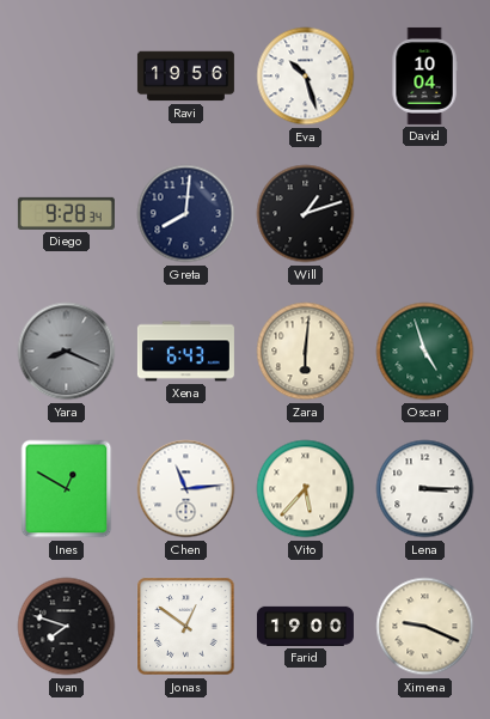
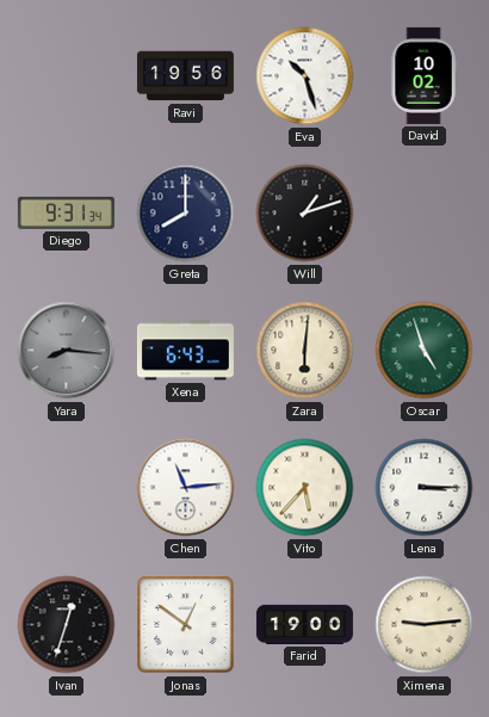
David: 10:04 -> 10:02 (423, 75)
Diego: 9:28 -> 9:31 (66, 212)
Greta: 8:01 -> 8:00 (186, 214)
Yara: 8:19 -> 8:16 (67, 351)
Ines: 12:50 -> none (67, 489)
Ivan: 7:48 -> 12:33 (67, 625)
Ximena: 9:19 -> 9:14 (425, 625)
